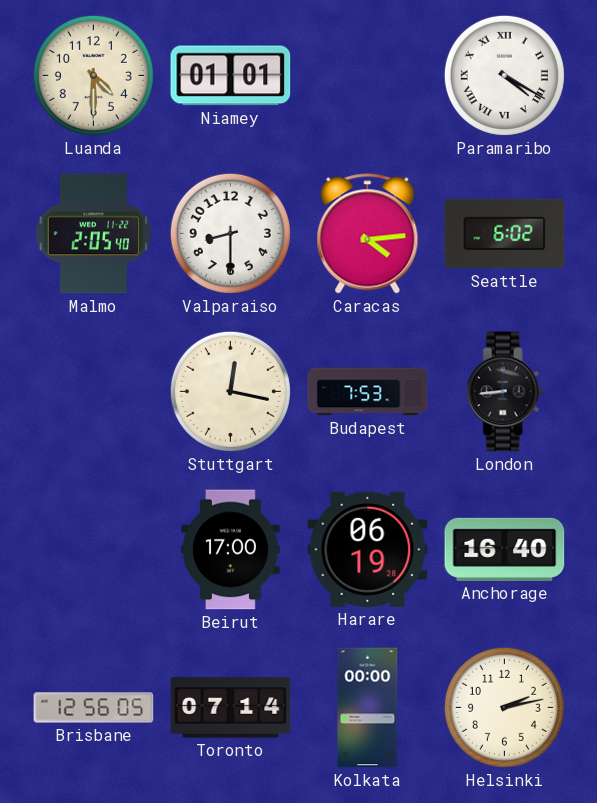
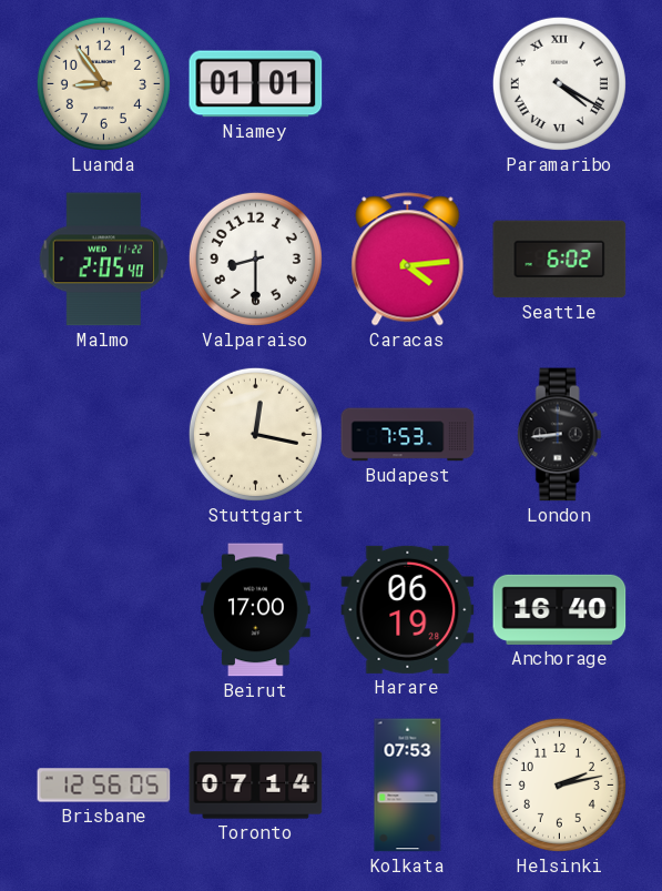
Luanda: 4:30 -> 8:54 (103, 83)
Kolkata: 00:00 -> 07:53 (408, 786)
